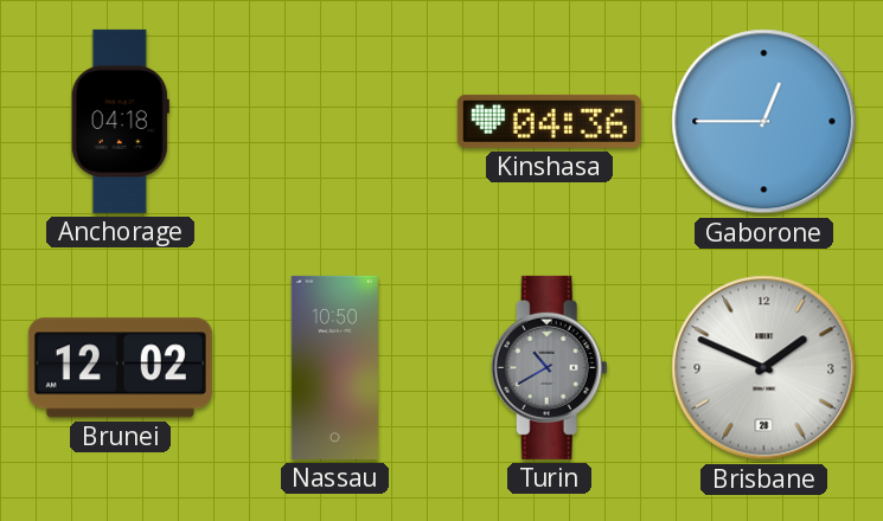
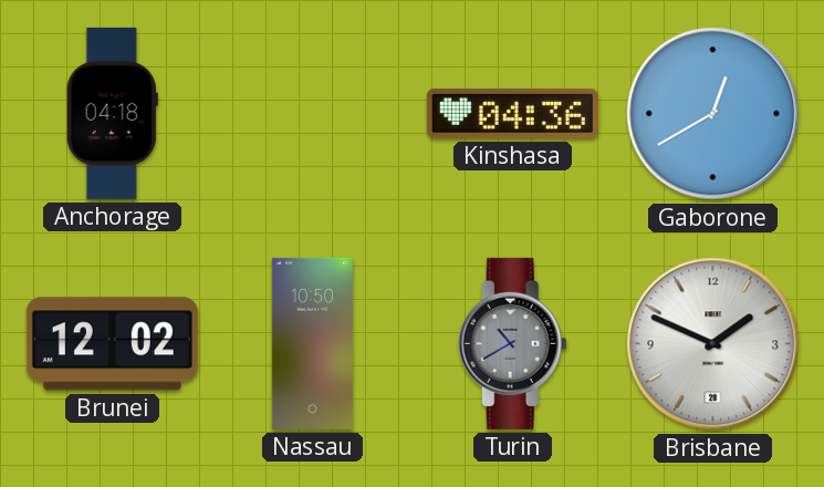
Gaborone: 12:45 -> 12:40 (713, 114)
